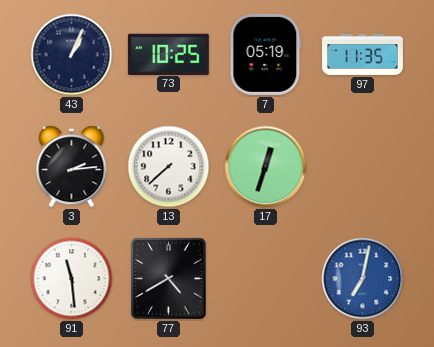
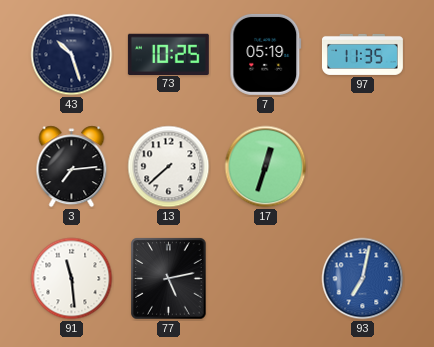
43: 1:04 -> 10:27 (72, 55)
3: 2:14 -> 7:14 (72, 167)
77: 4:40 -> 5:13 (169, 279)
